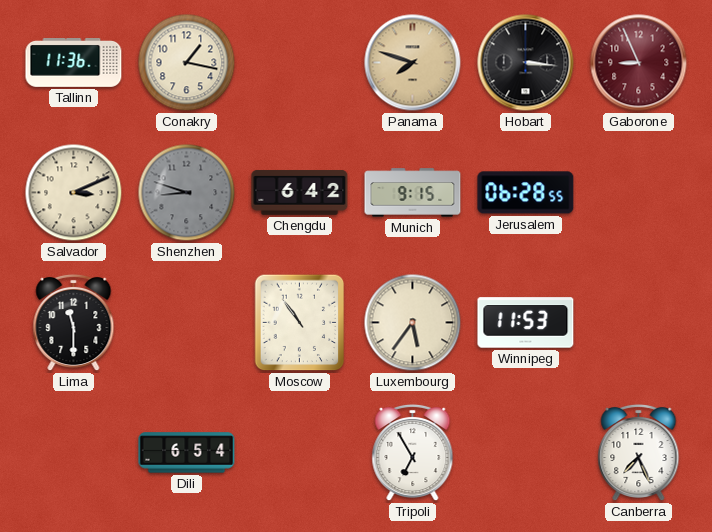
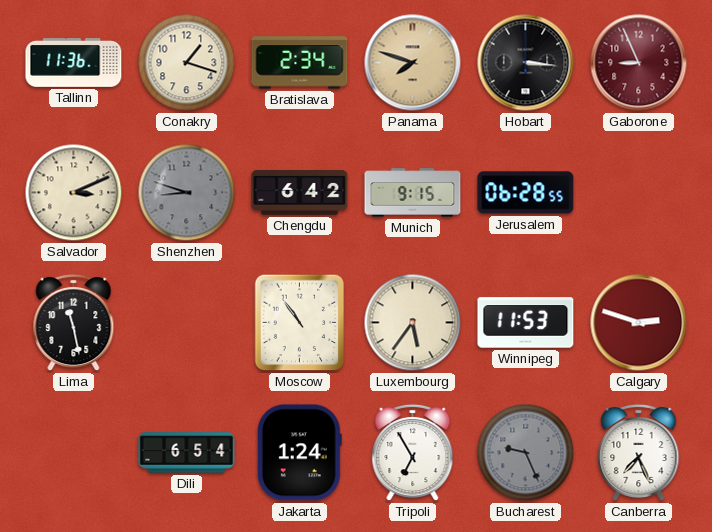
Conakry: 1:17 -> 1:18 (187, 63)
Bratislava: none -> 2:34 (300, 63)
Lima: 11:30 -> 11:28 (74, 323)
Calgary: none -> 2:48 (639, 323)
Jakarta: none -> 1:24 (299, 453)
Bucharest: none -> 9:26 (526, 453)
